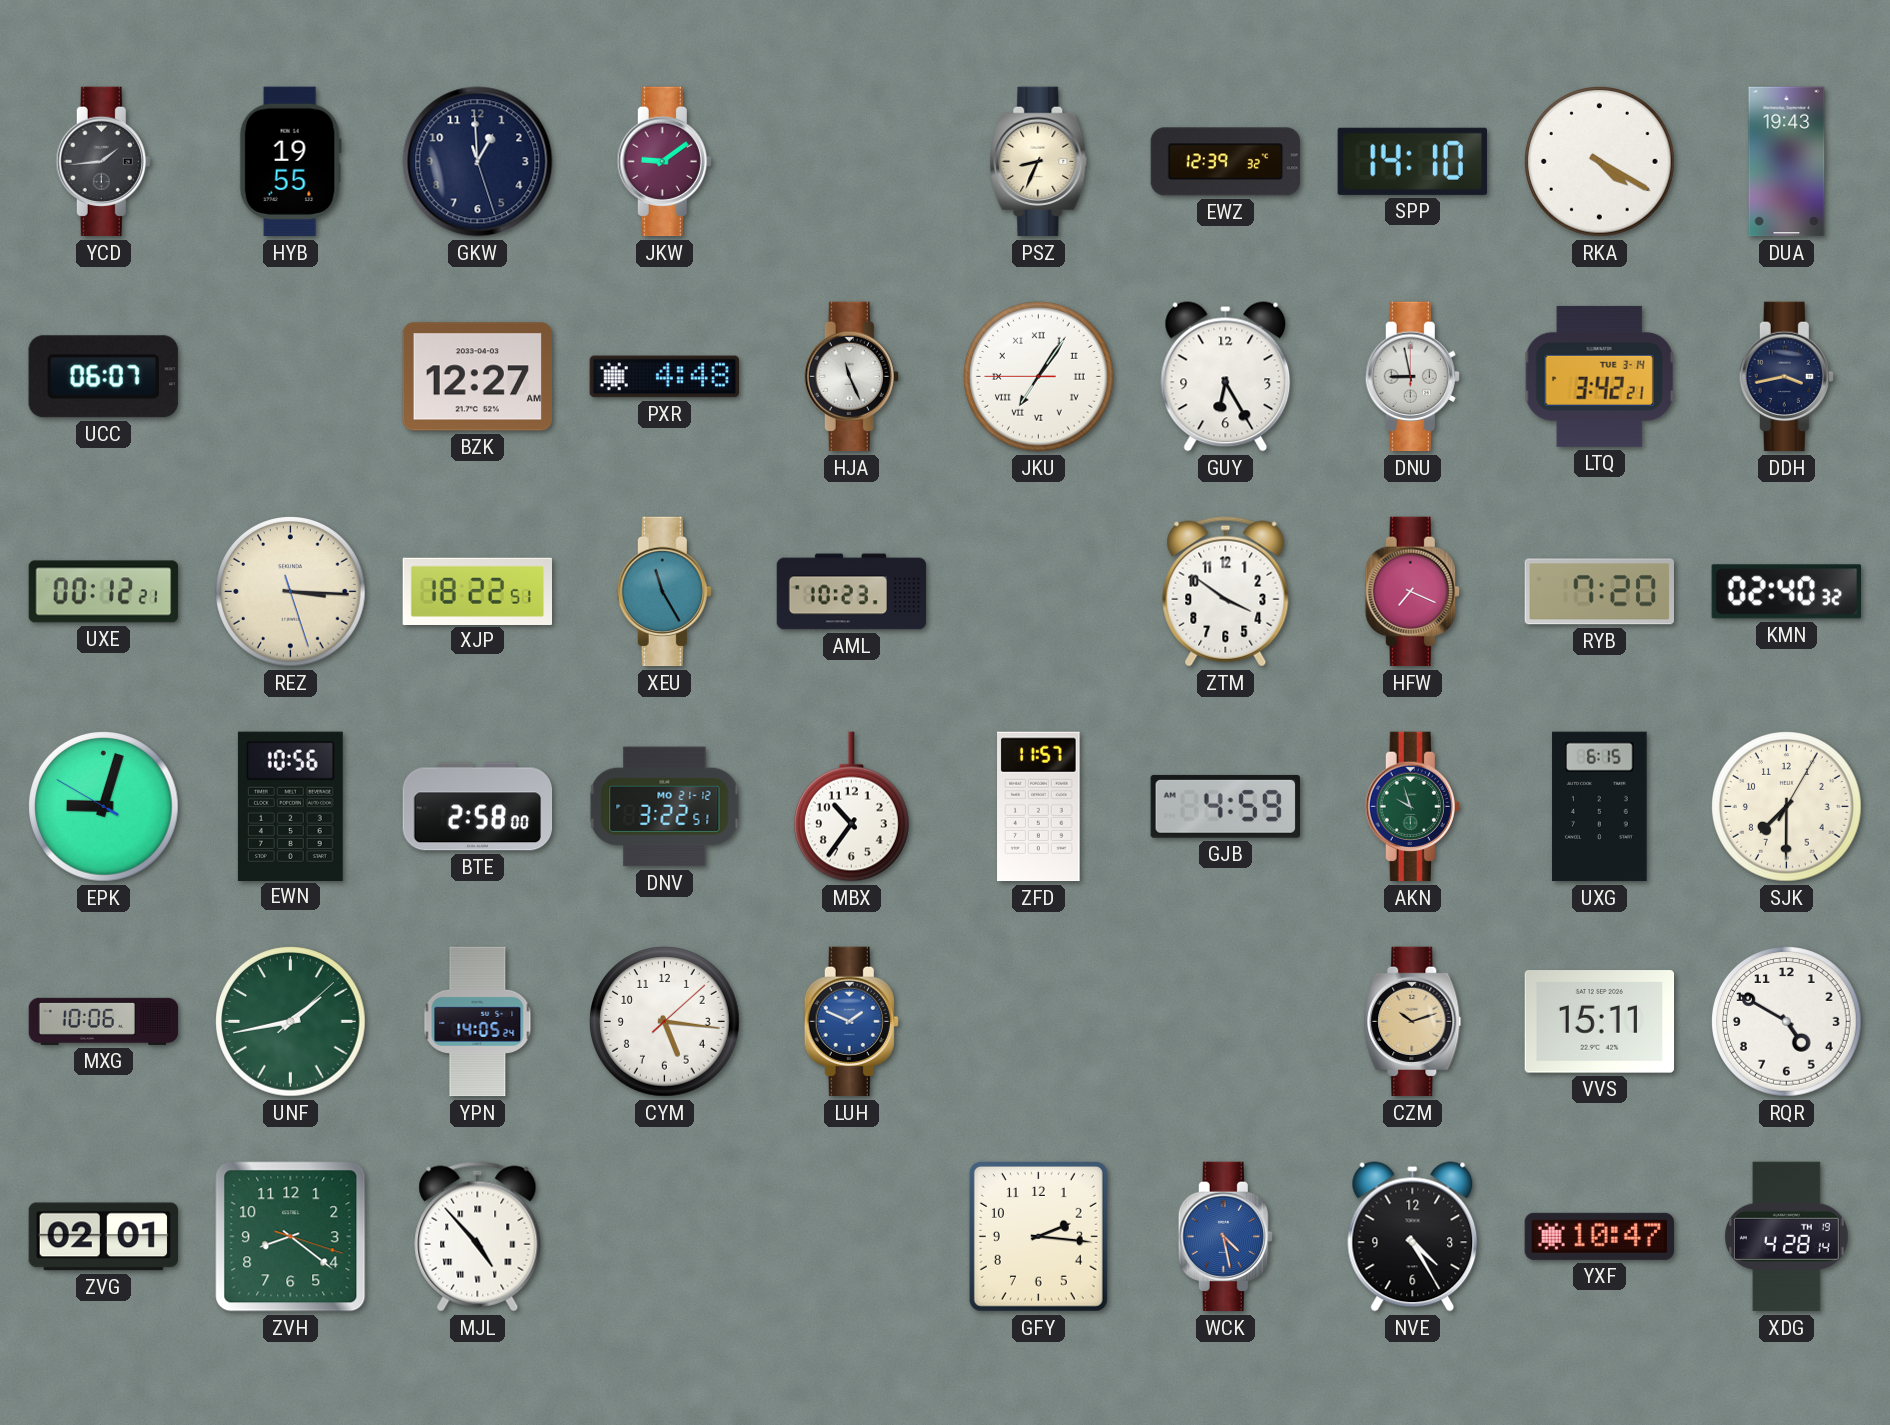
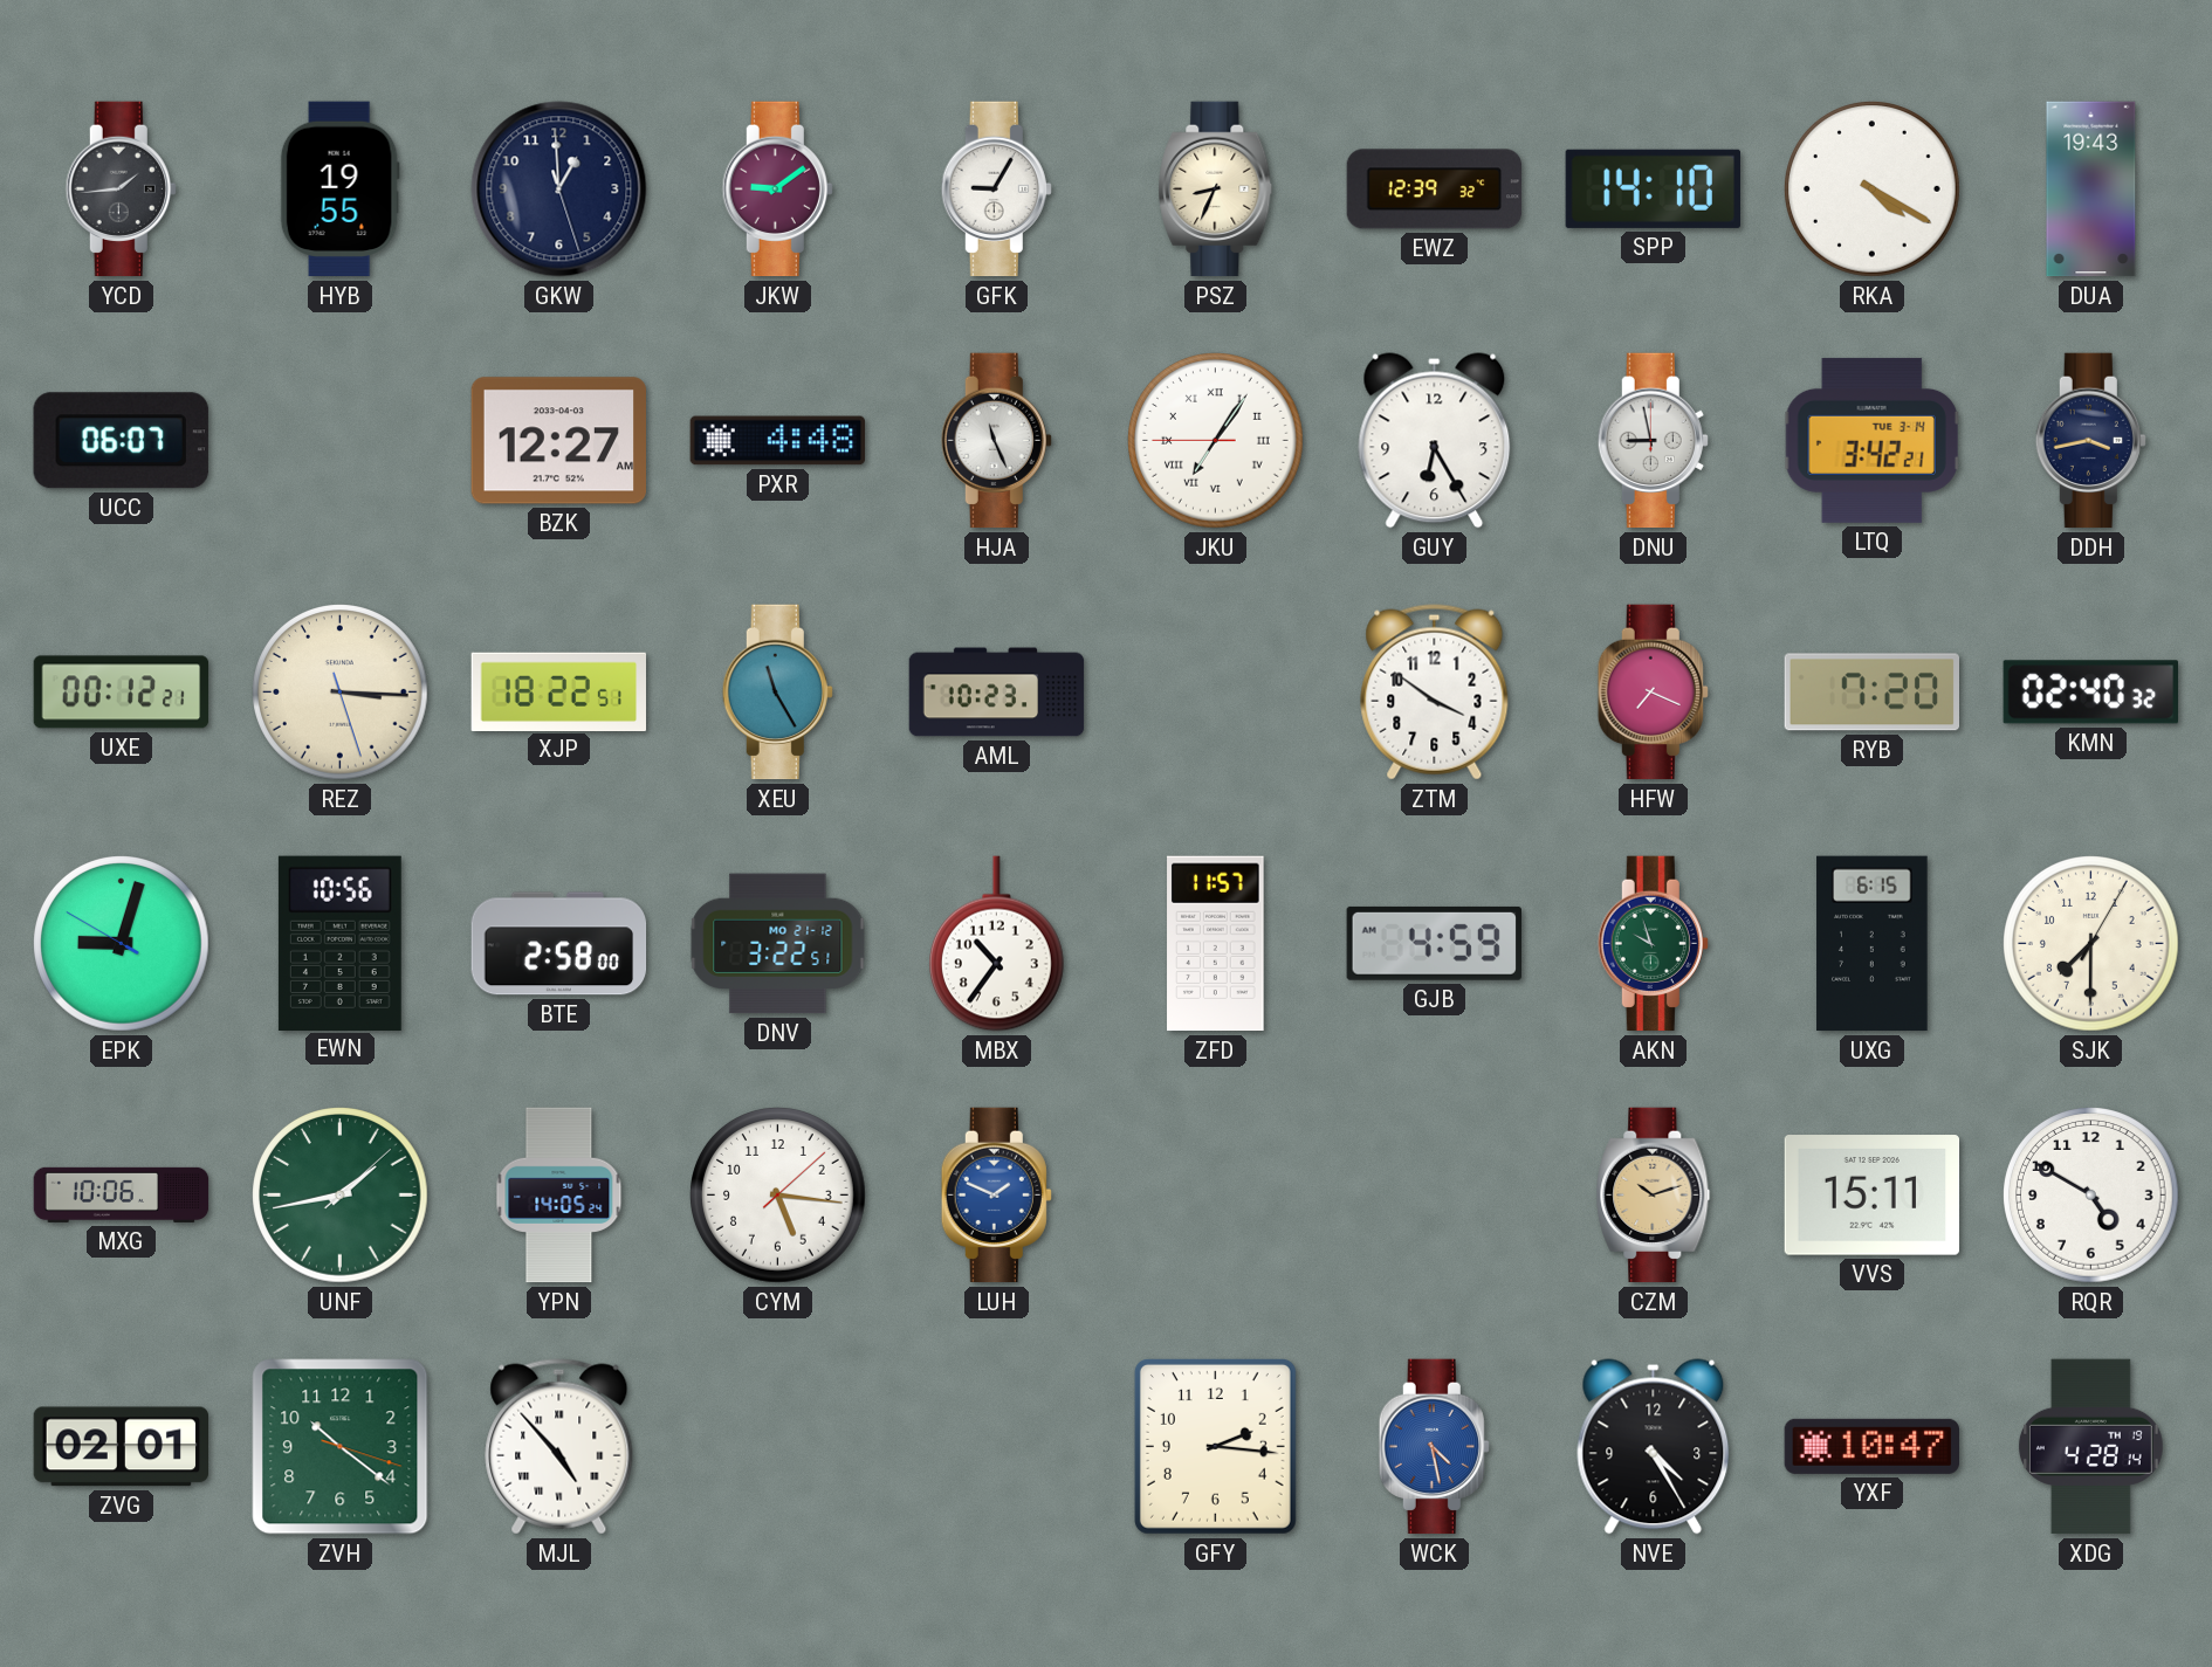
GFK: none -> 9:05 (996, 190)
ZVH: 8:21 -> 10:21 (341, 1447)
